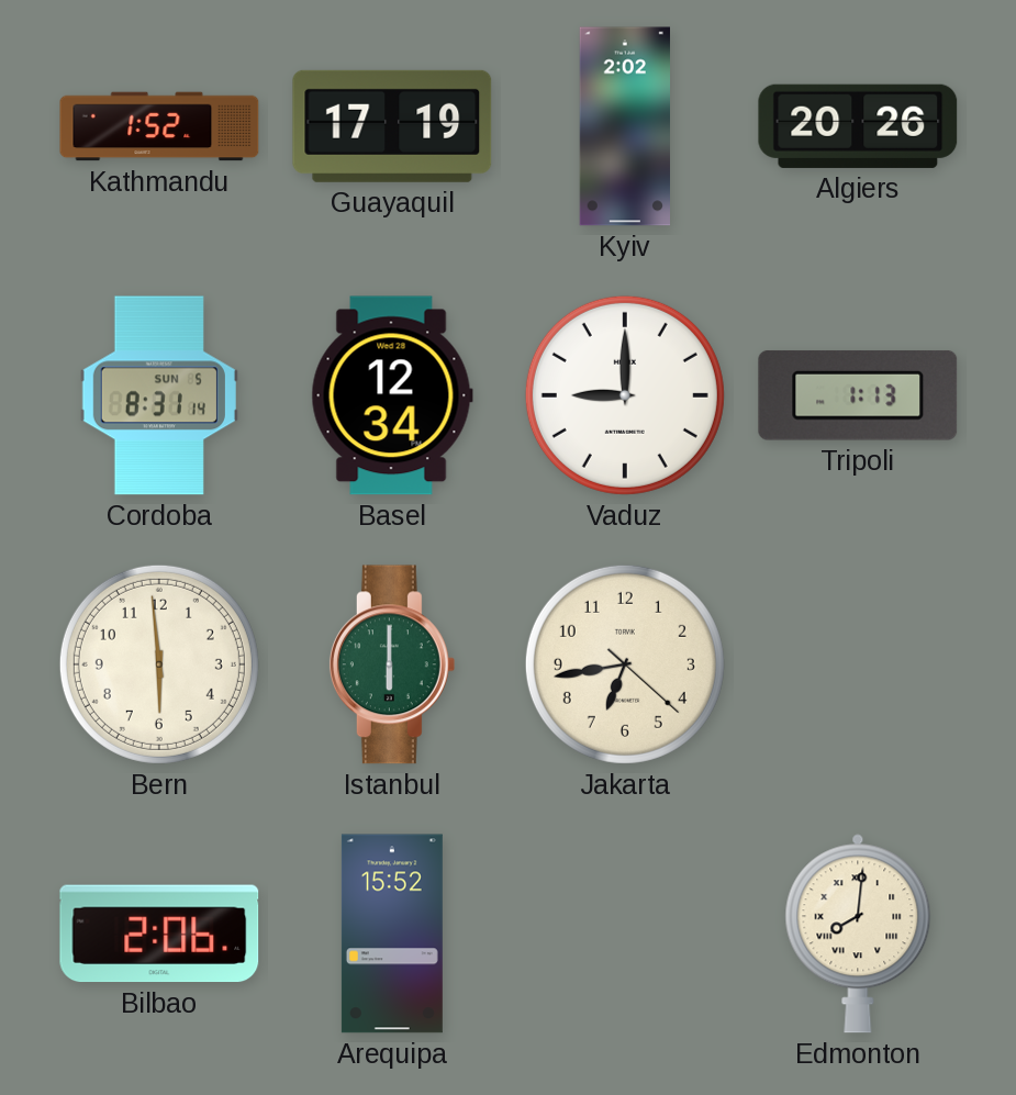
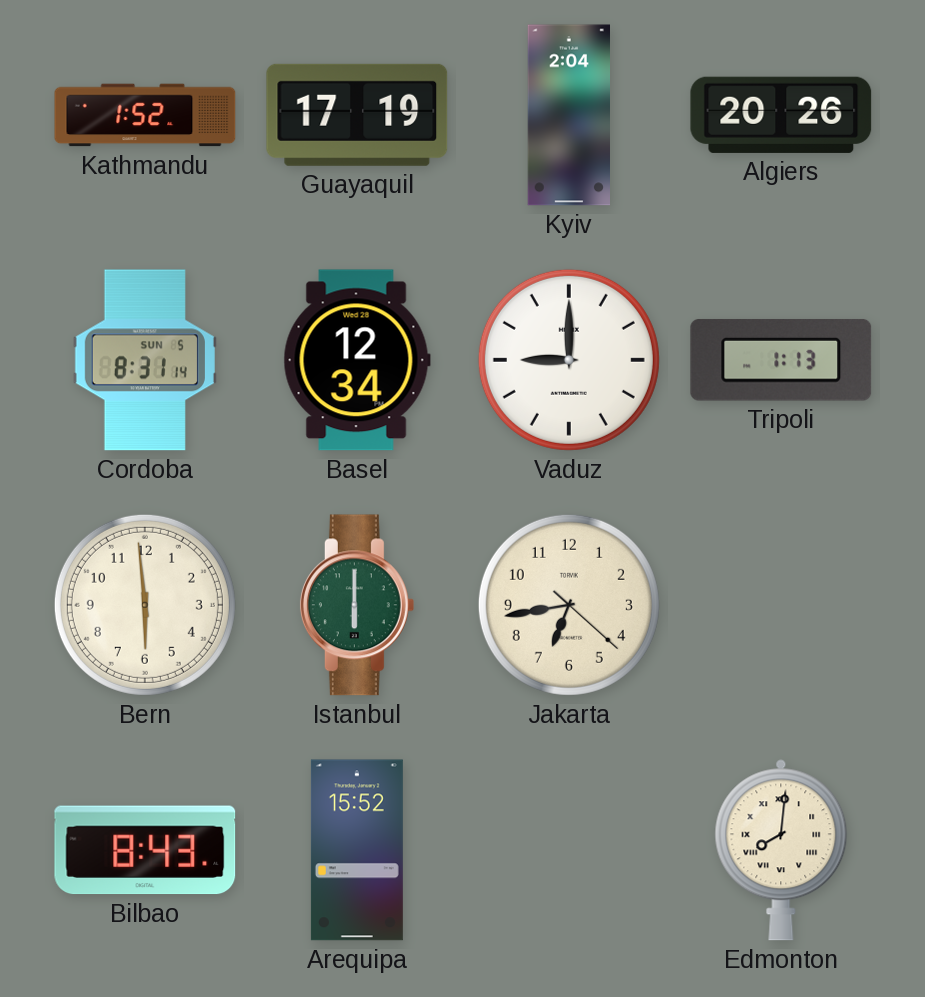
Kyiv: 2:02 -> 2:04 (568, 115)
Bilbao: 2:06 -> 8:43 (145, 850)
